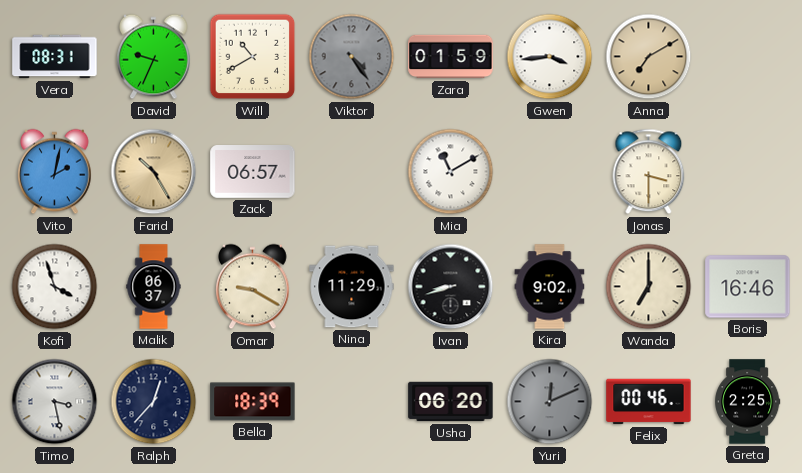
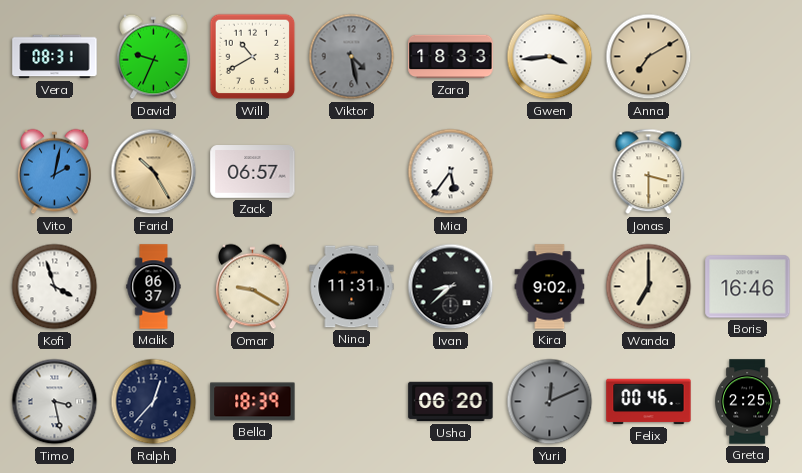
Viktor: 4:24 -> 4:28 (352, 57)
Zara: 01:59 -> 18:33 (451, 57)
Mia: 11:10 -> 5:36 (451, 172)
Nina: 11:29 -> 11:31 (352, 287)
Ivan: 8:42 -> 8:38 (451, 287)
